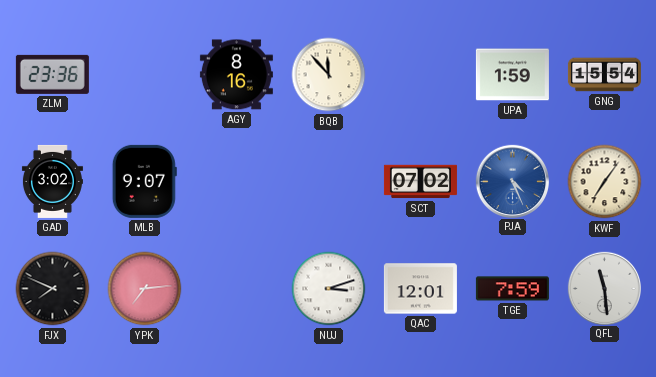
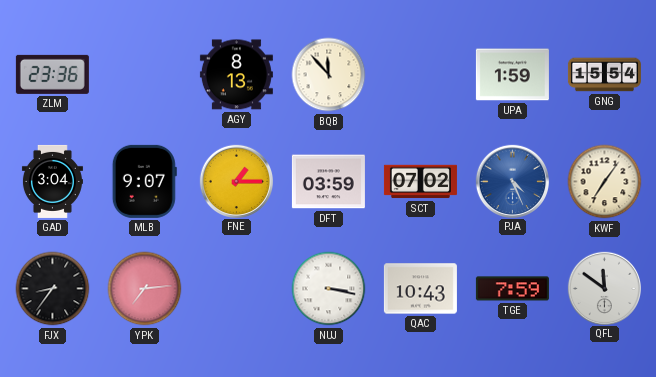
AGY: 8:16 -> 8:13 (236, 75)
GAD: 3:02 -> 3:04 (52, 181)
FNE: none -> 1:15 (236, 181)
DFT: none -> 03:59 (328, 182)
FJX: 7:49 -> 8:36 (53, 289)
NUJ: 3:12 -> 3:17 (329, 289)
QAC: 12:01 -> 10:43 (420, 289)
QFL: 11:29 -> 11:51 (604, 288)
